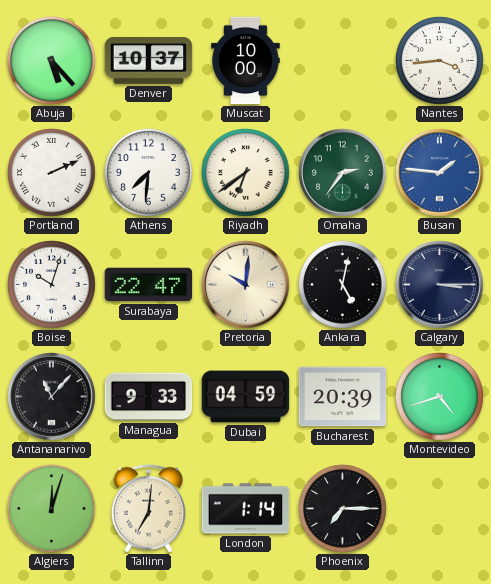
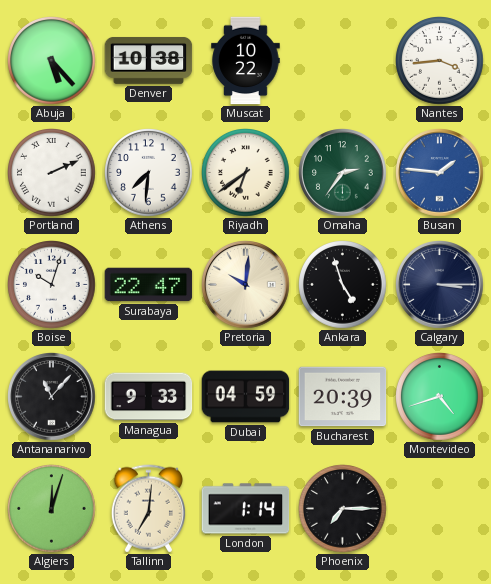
Denver: 10:37 -> 10:38 (149, 61)
Muscat: 10:00 -> 10:22 (246, 61)
Ankara: 5:02 -> 4:57 (343, 285)
